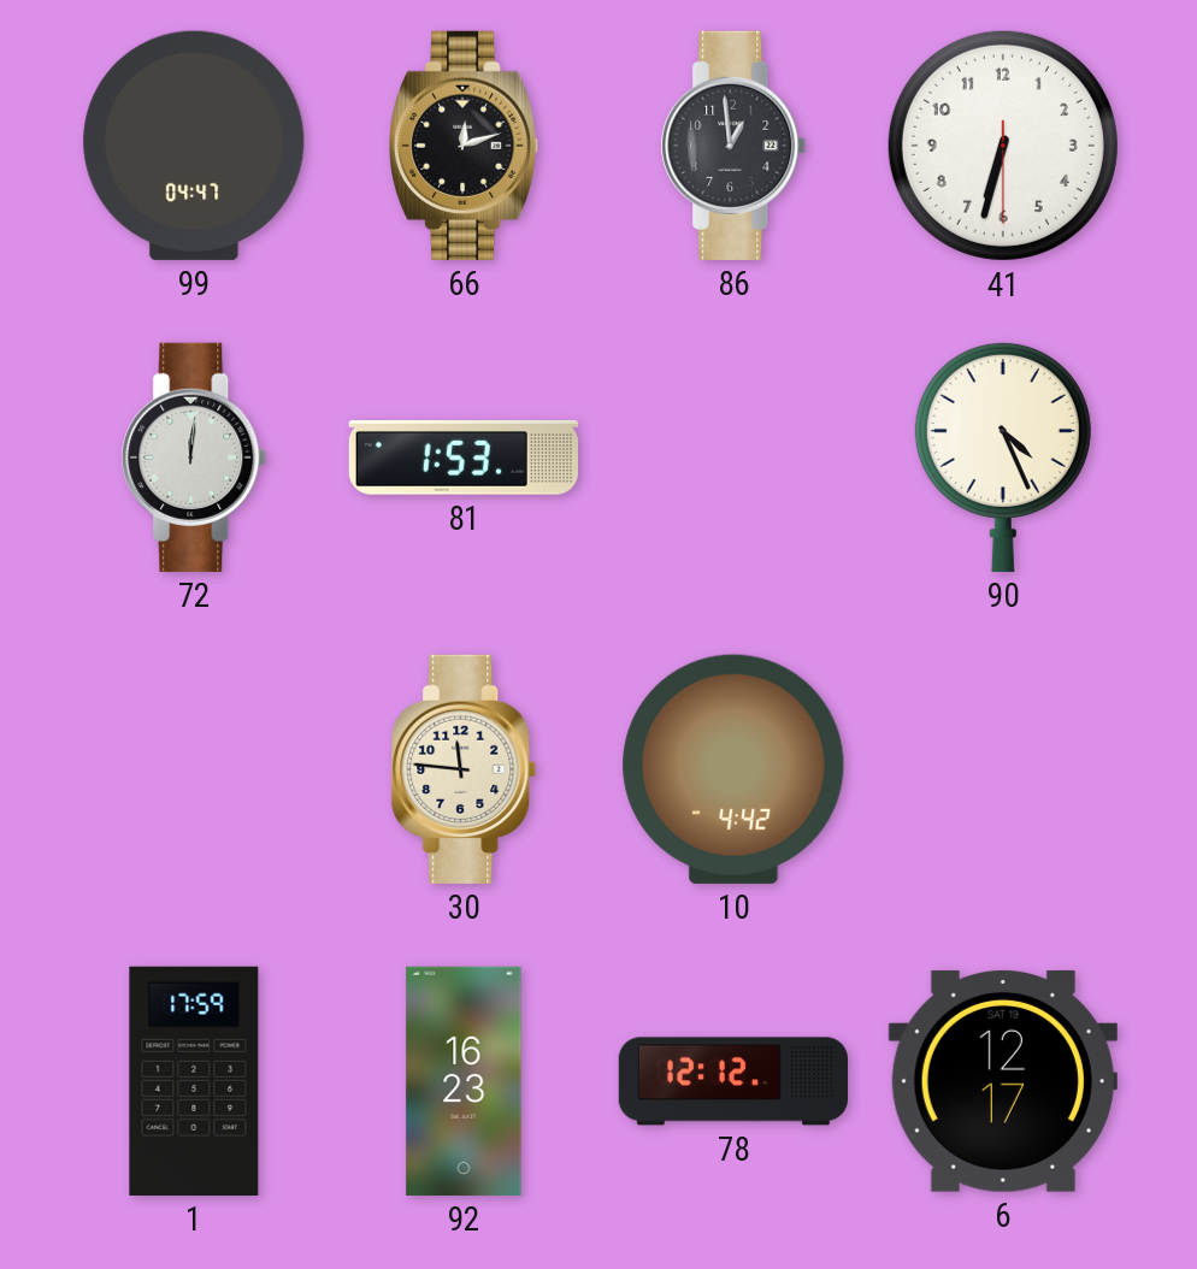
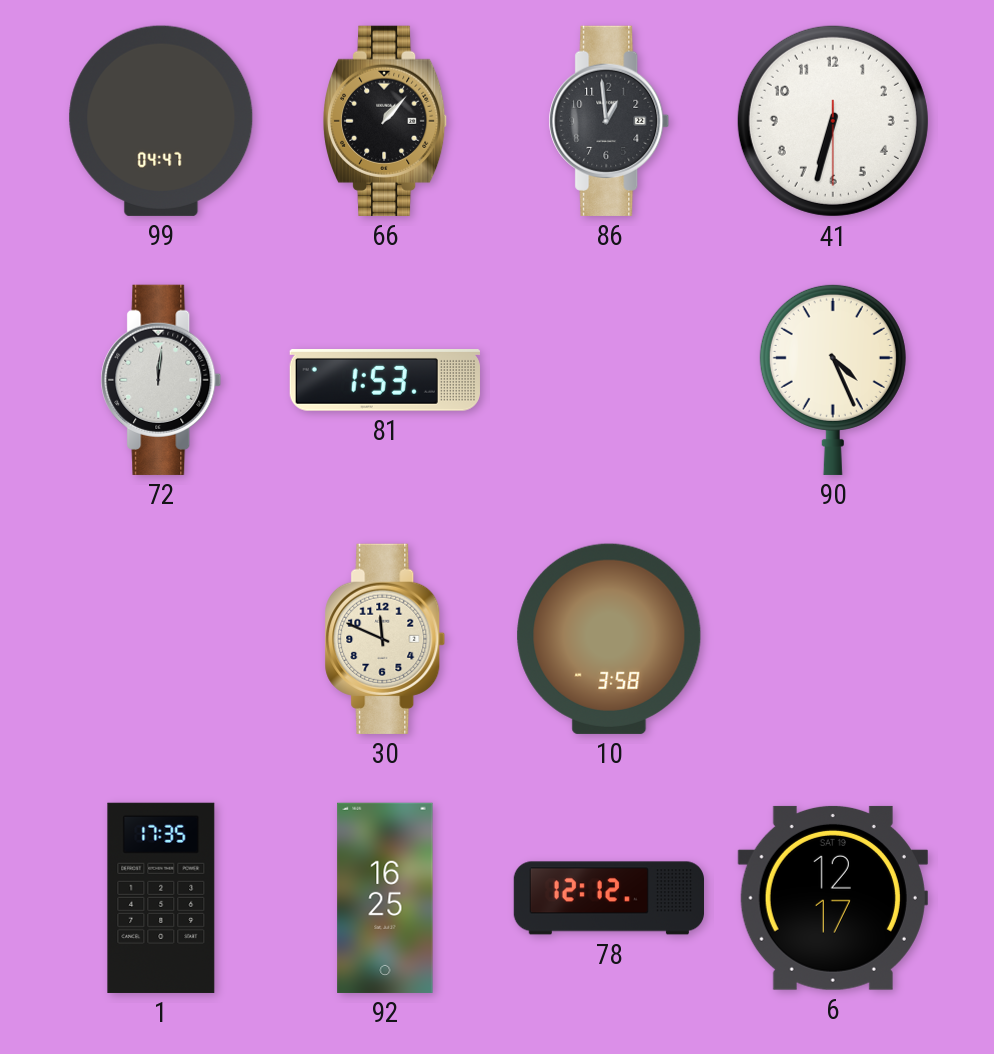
66: 12:12 -> 1:07 (386, 121)
30: 11:46 -> 11:49 (385, 639)
10: 4:42 -> 3:58 (609, 639)
1: 17:59 -> 17:35 (161, 898)
92: 16:23 -> 16:25 (385, 898)
